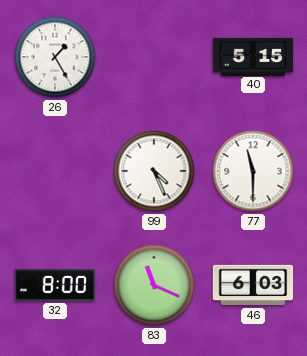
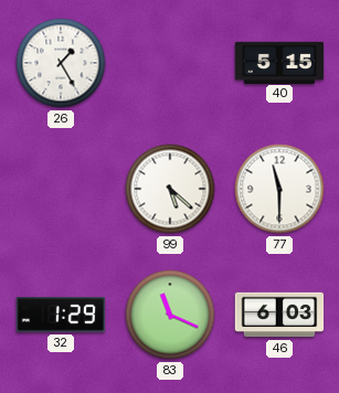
99: 4:26 -> 5:22 (170, 189)
32: 8:00 -> 1:29 (60, 315)
